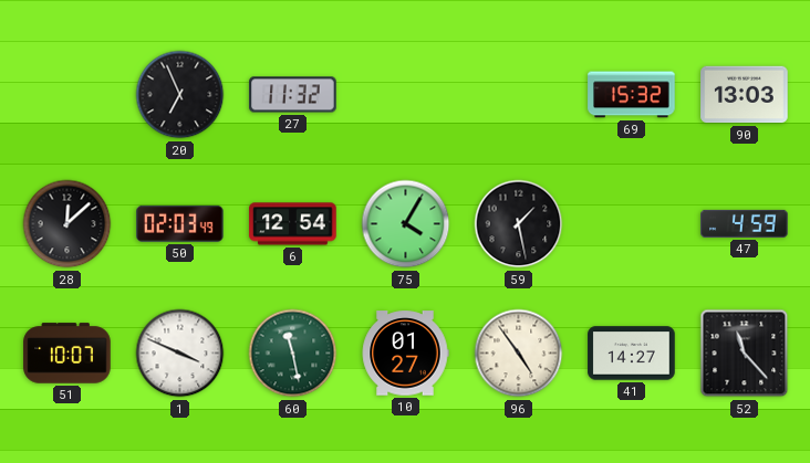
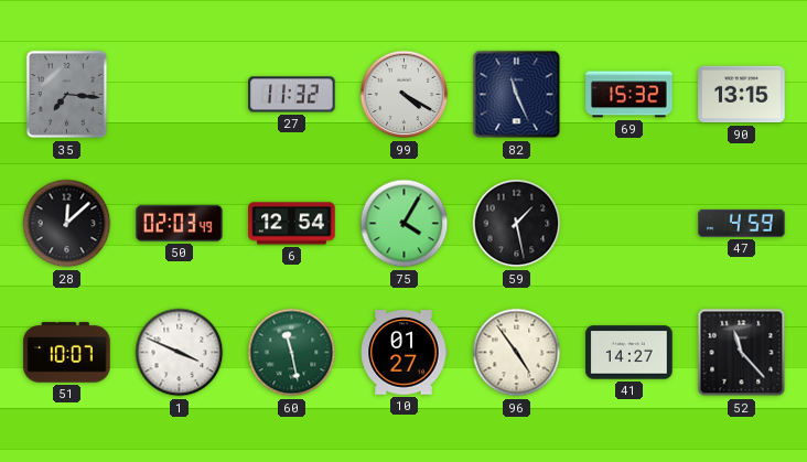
35: none -> 7:16 (67, 95)
20: 6:56 -> none (180, 95)
99: none -> 4:20 (405, 95)
82: none -> 11:26 (517, 95)
90: 13:03 -> 13:15 (742, 95)
